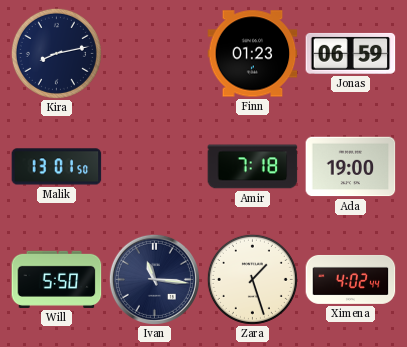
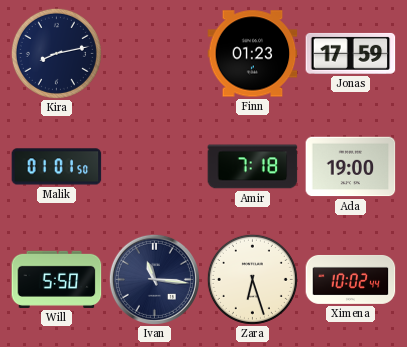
Jonas: 06:59 -> 17:59 (351, 53)
Malik: 13:01 -> 01:01 (57, 167)
Zara: 1:27 -> 6:27 (252, 279)
Ximena: 4:02 -> 10:02 (351, 279)
